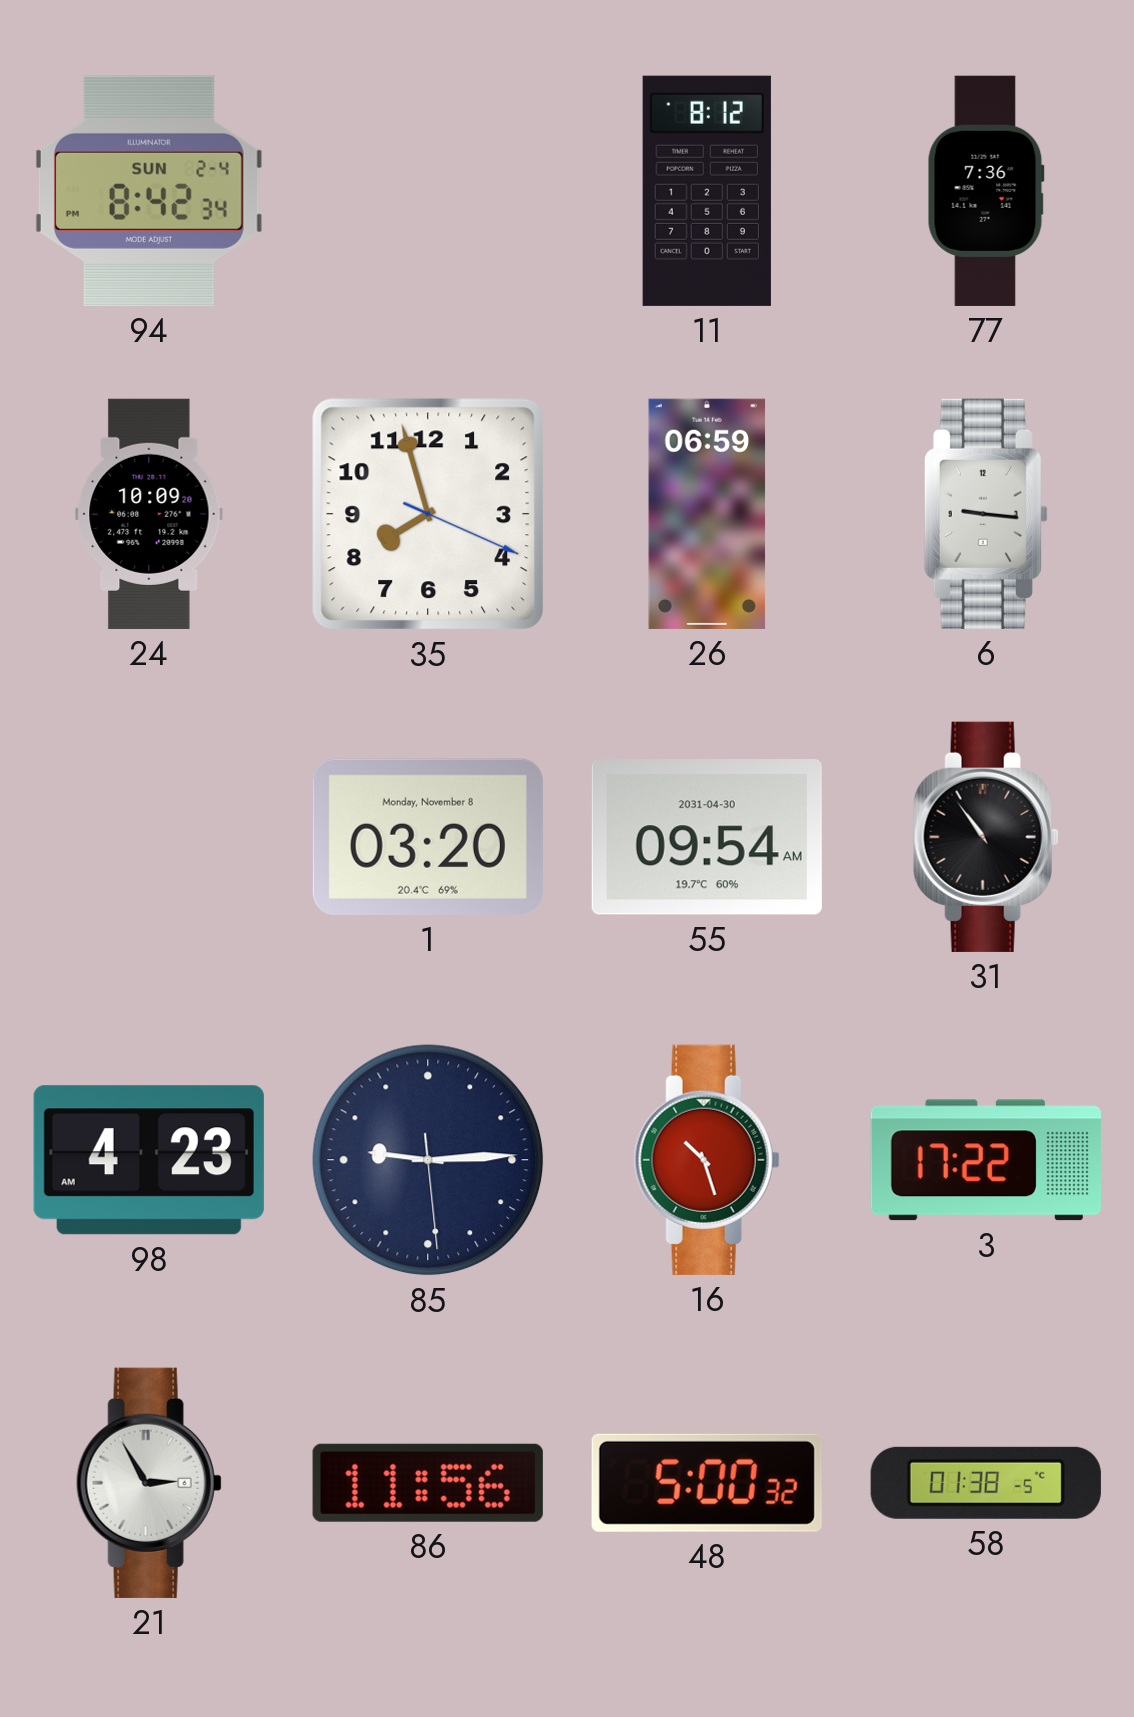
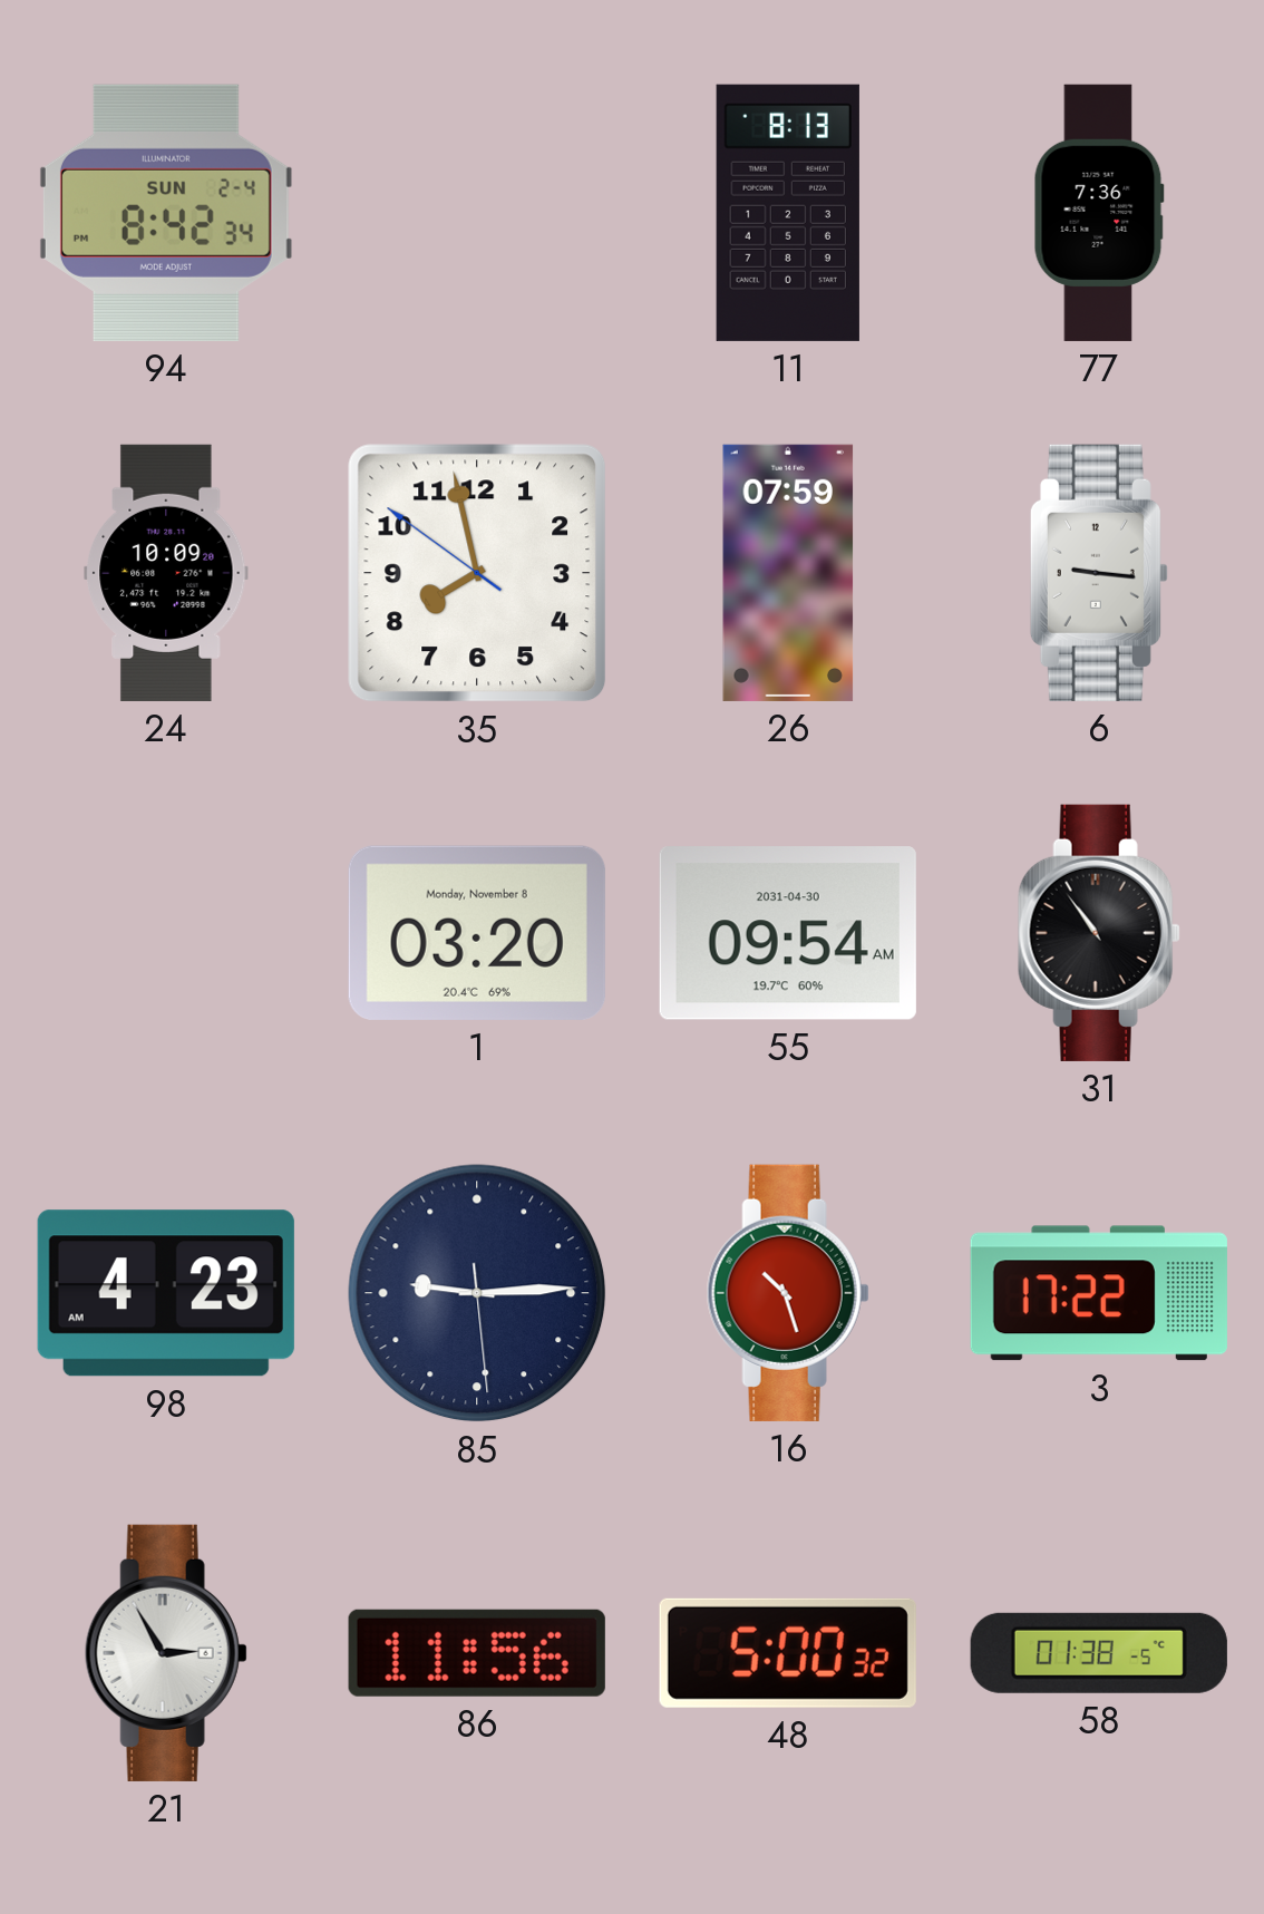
11: 8:12 -> 8:13 (788, 213)
35: 7:57:19 -> 7:57:51 (477, 573)
26: 06:59 -> 07:59 (788, 573)
